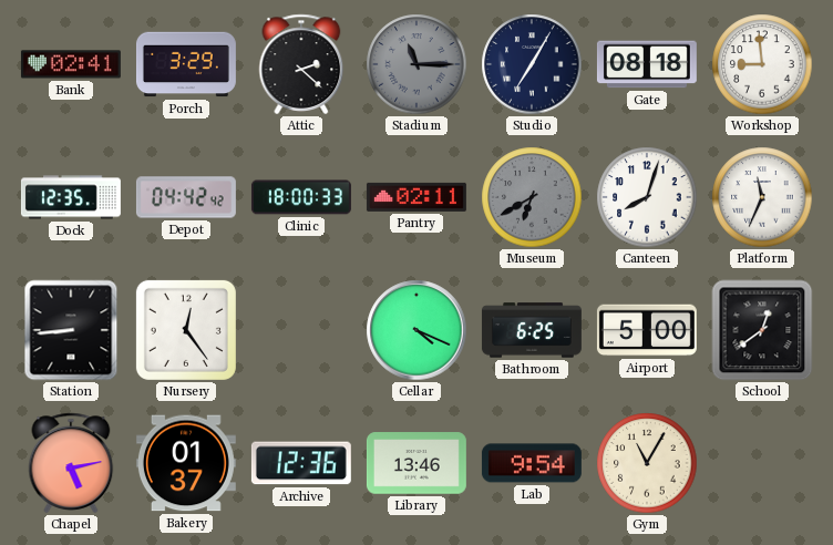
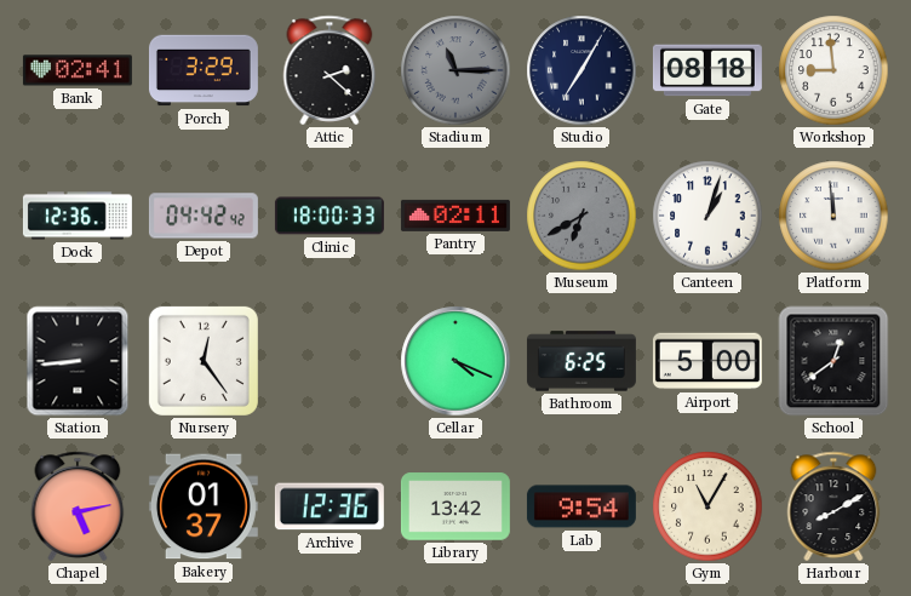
Dock: 12:35 -> 12:36 (78, 216)
Canteen: 8:03 -> 1:03 (707, 216)
Platform: 11:34 -> 11:59 (833, 216)
Library: 13:46 -> 13:42 (456, 506)
Harbour: none -> 8:10 (833, 506)
